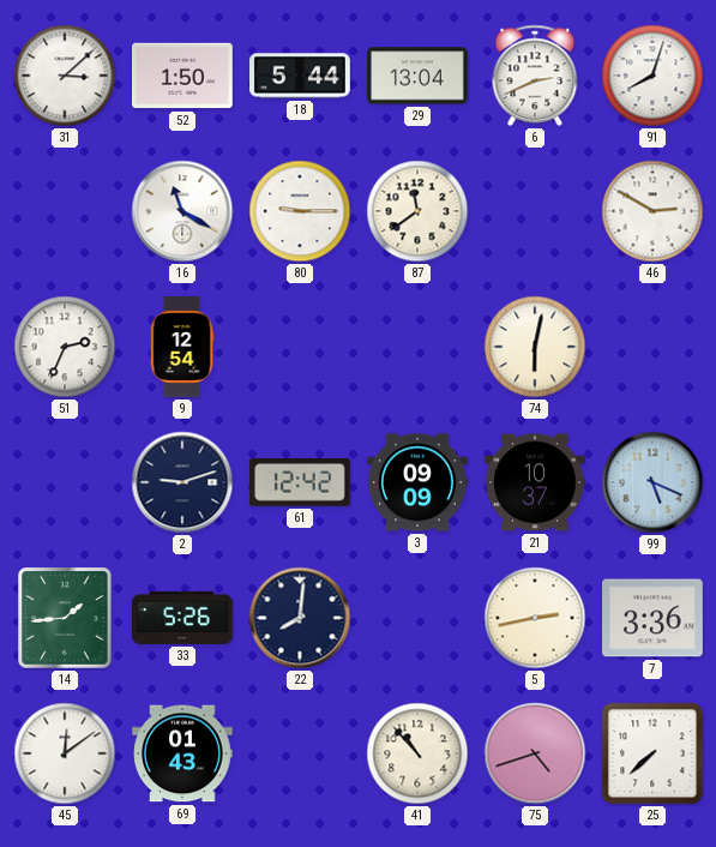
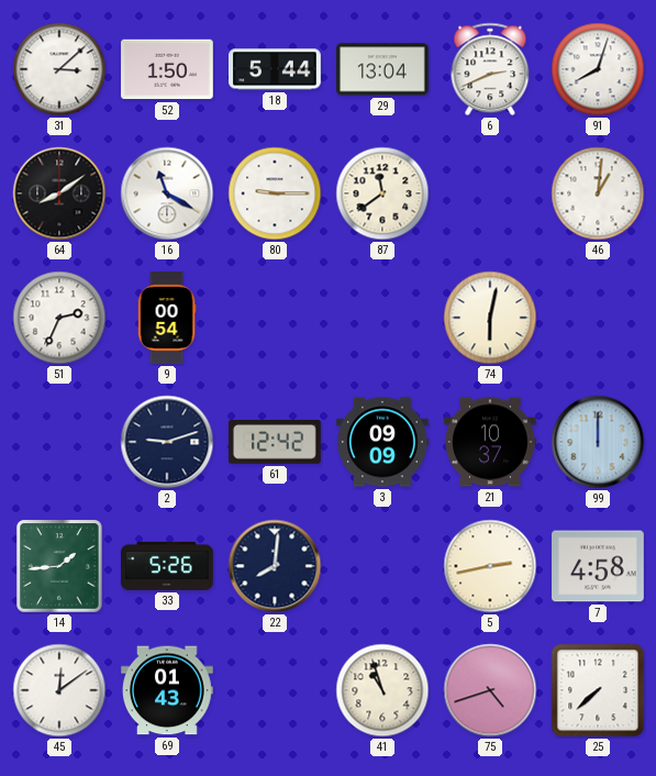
64: none -> 8:09 (59, 193)
46: 2:50 -> 1:01 (598, 193)
9: 12:54 -> 00:54 (167, 318)
99: 5:19 -> 12:00 (598, 442)
7: 3:36 -> 4:58 (599, 566)
41: 10:53 -> 10:57 (382, 690)
